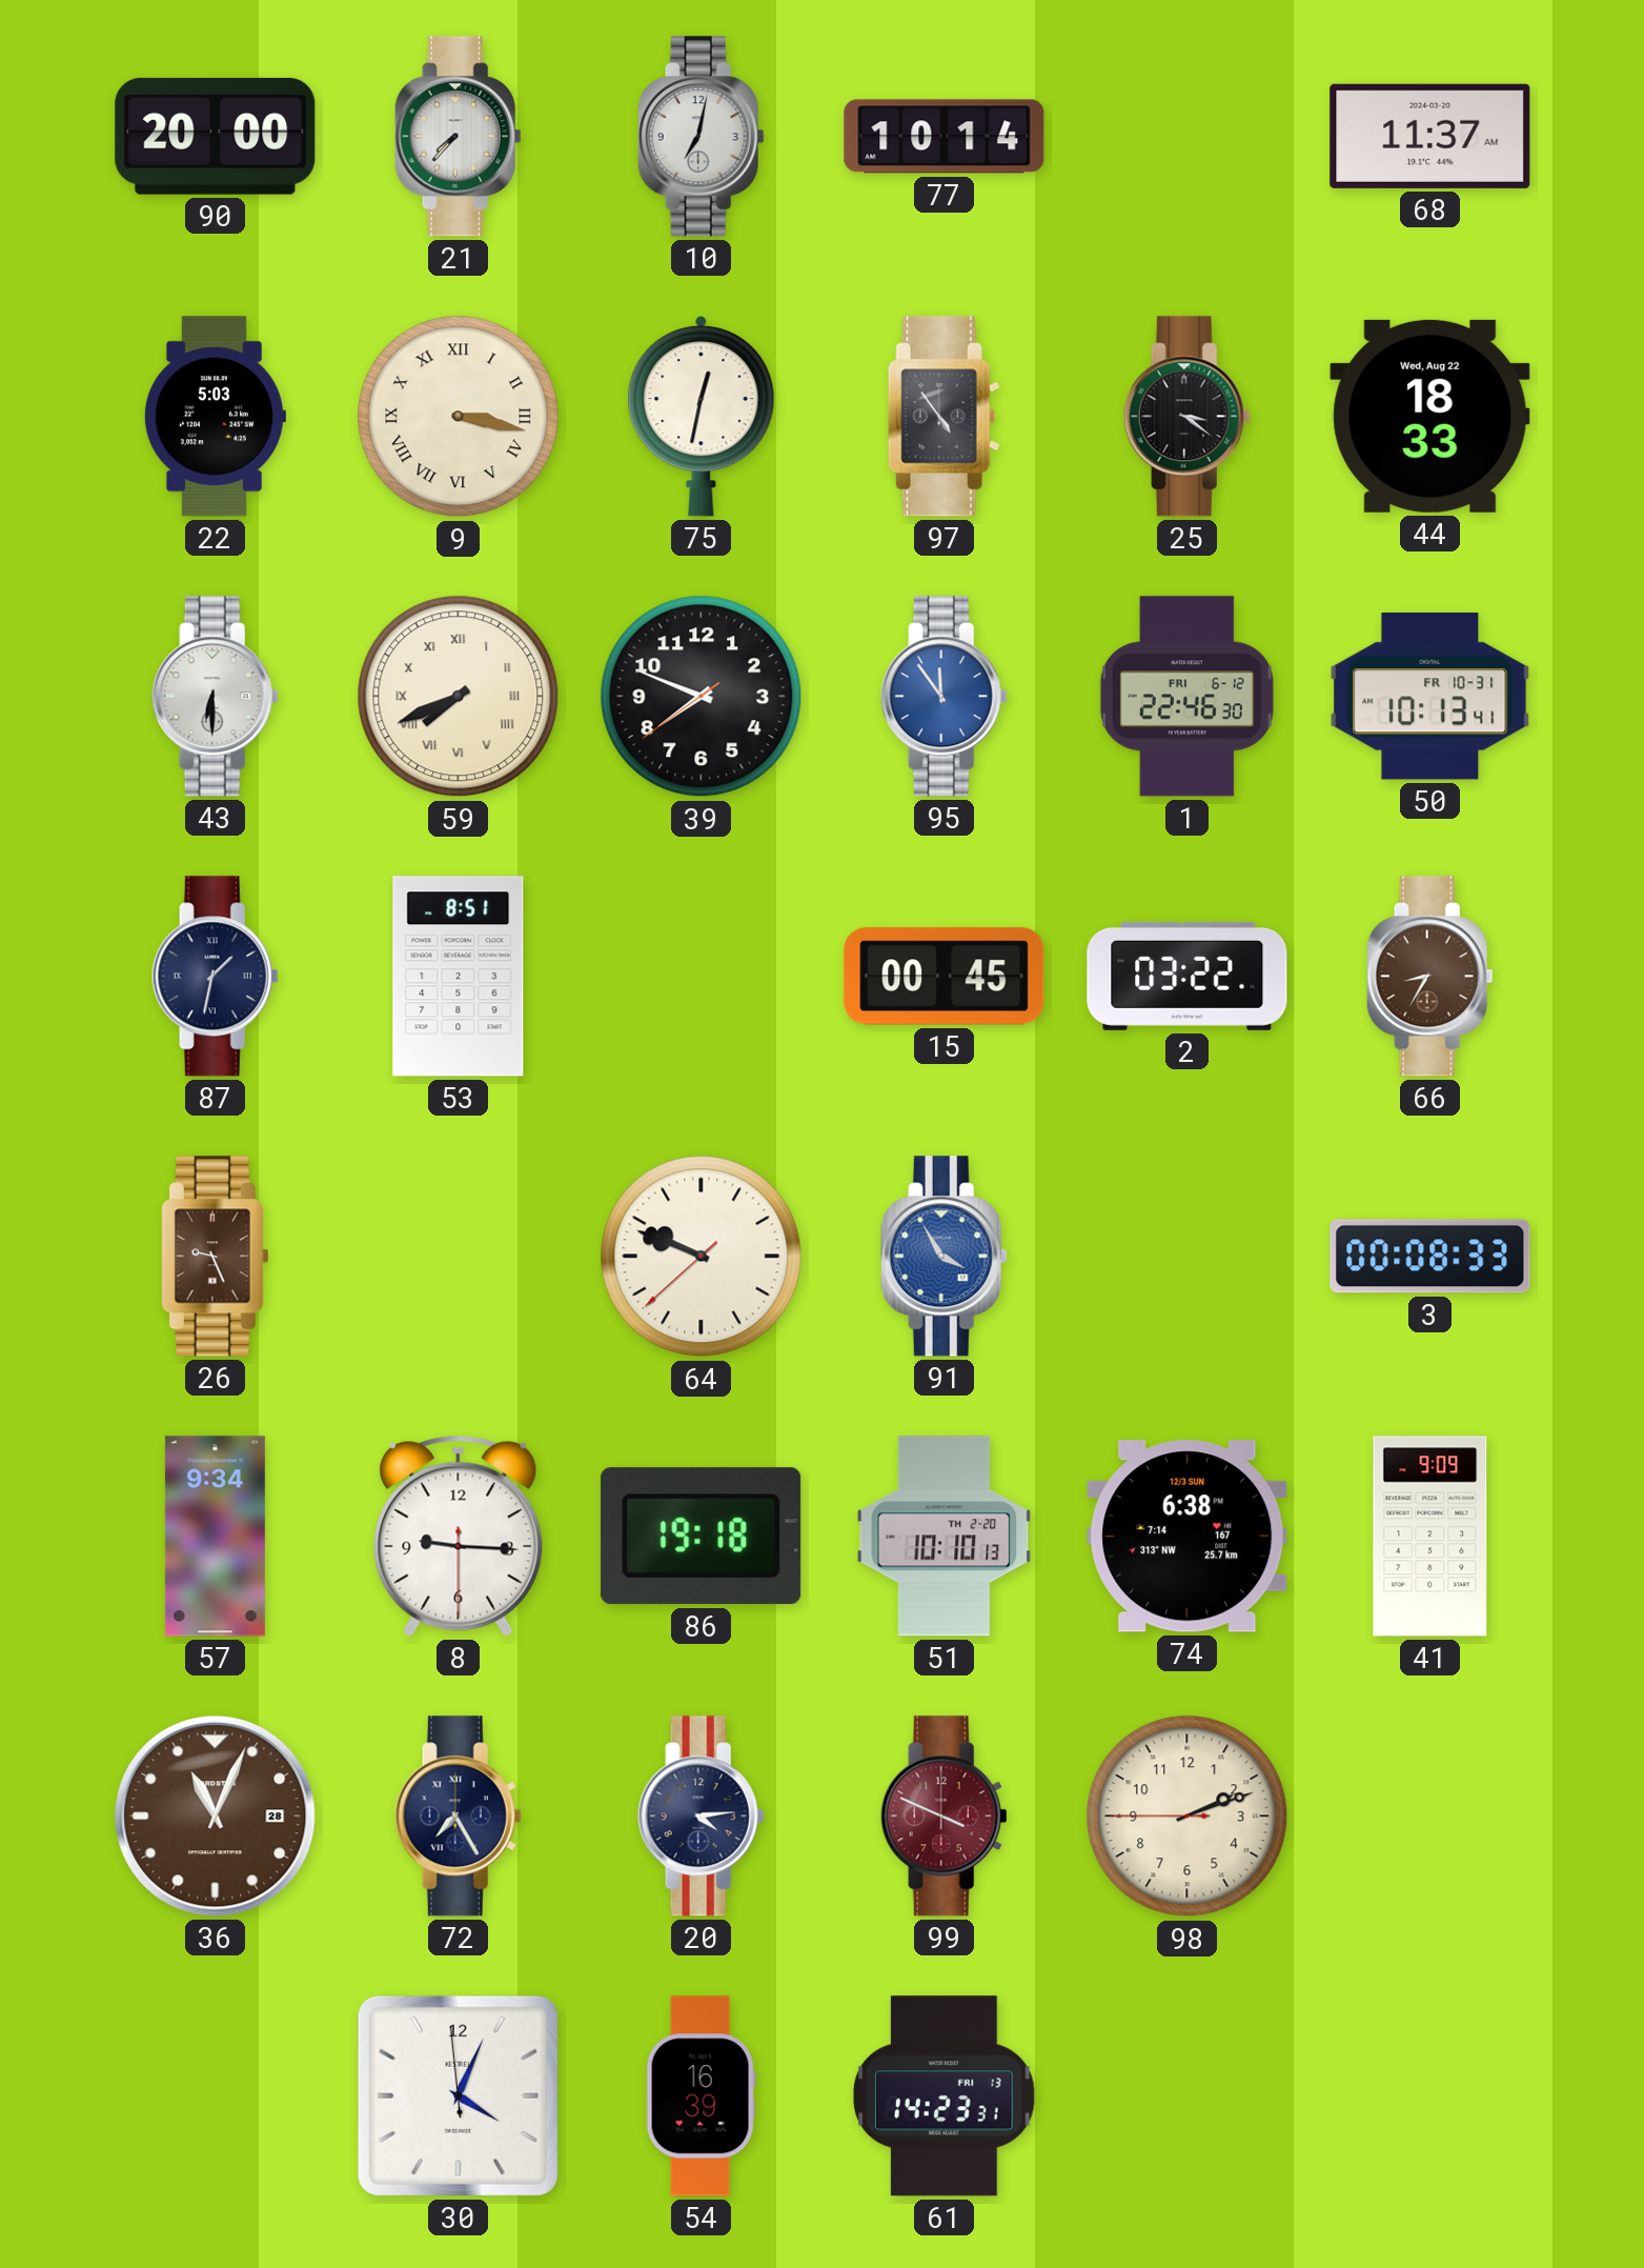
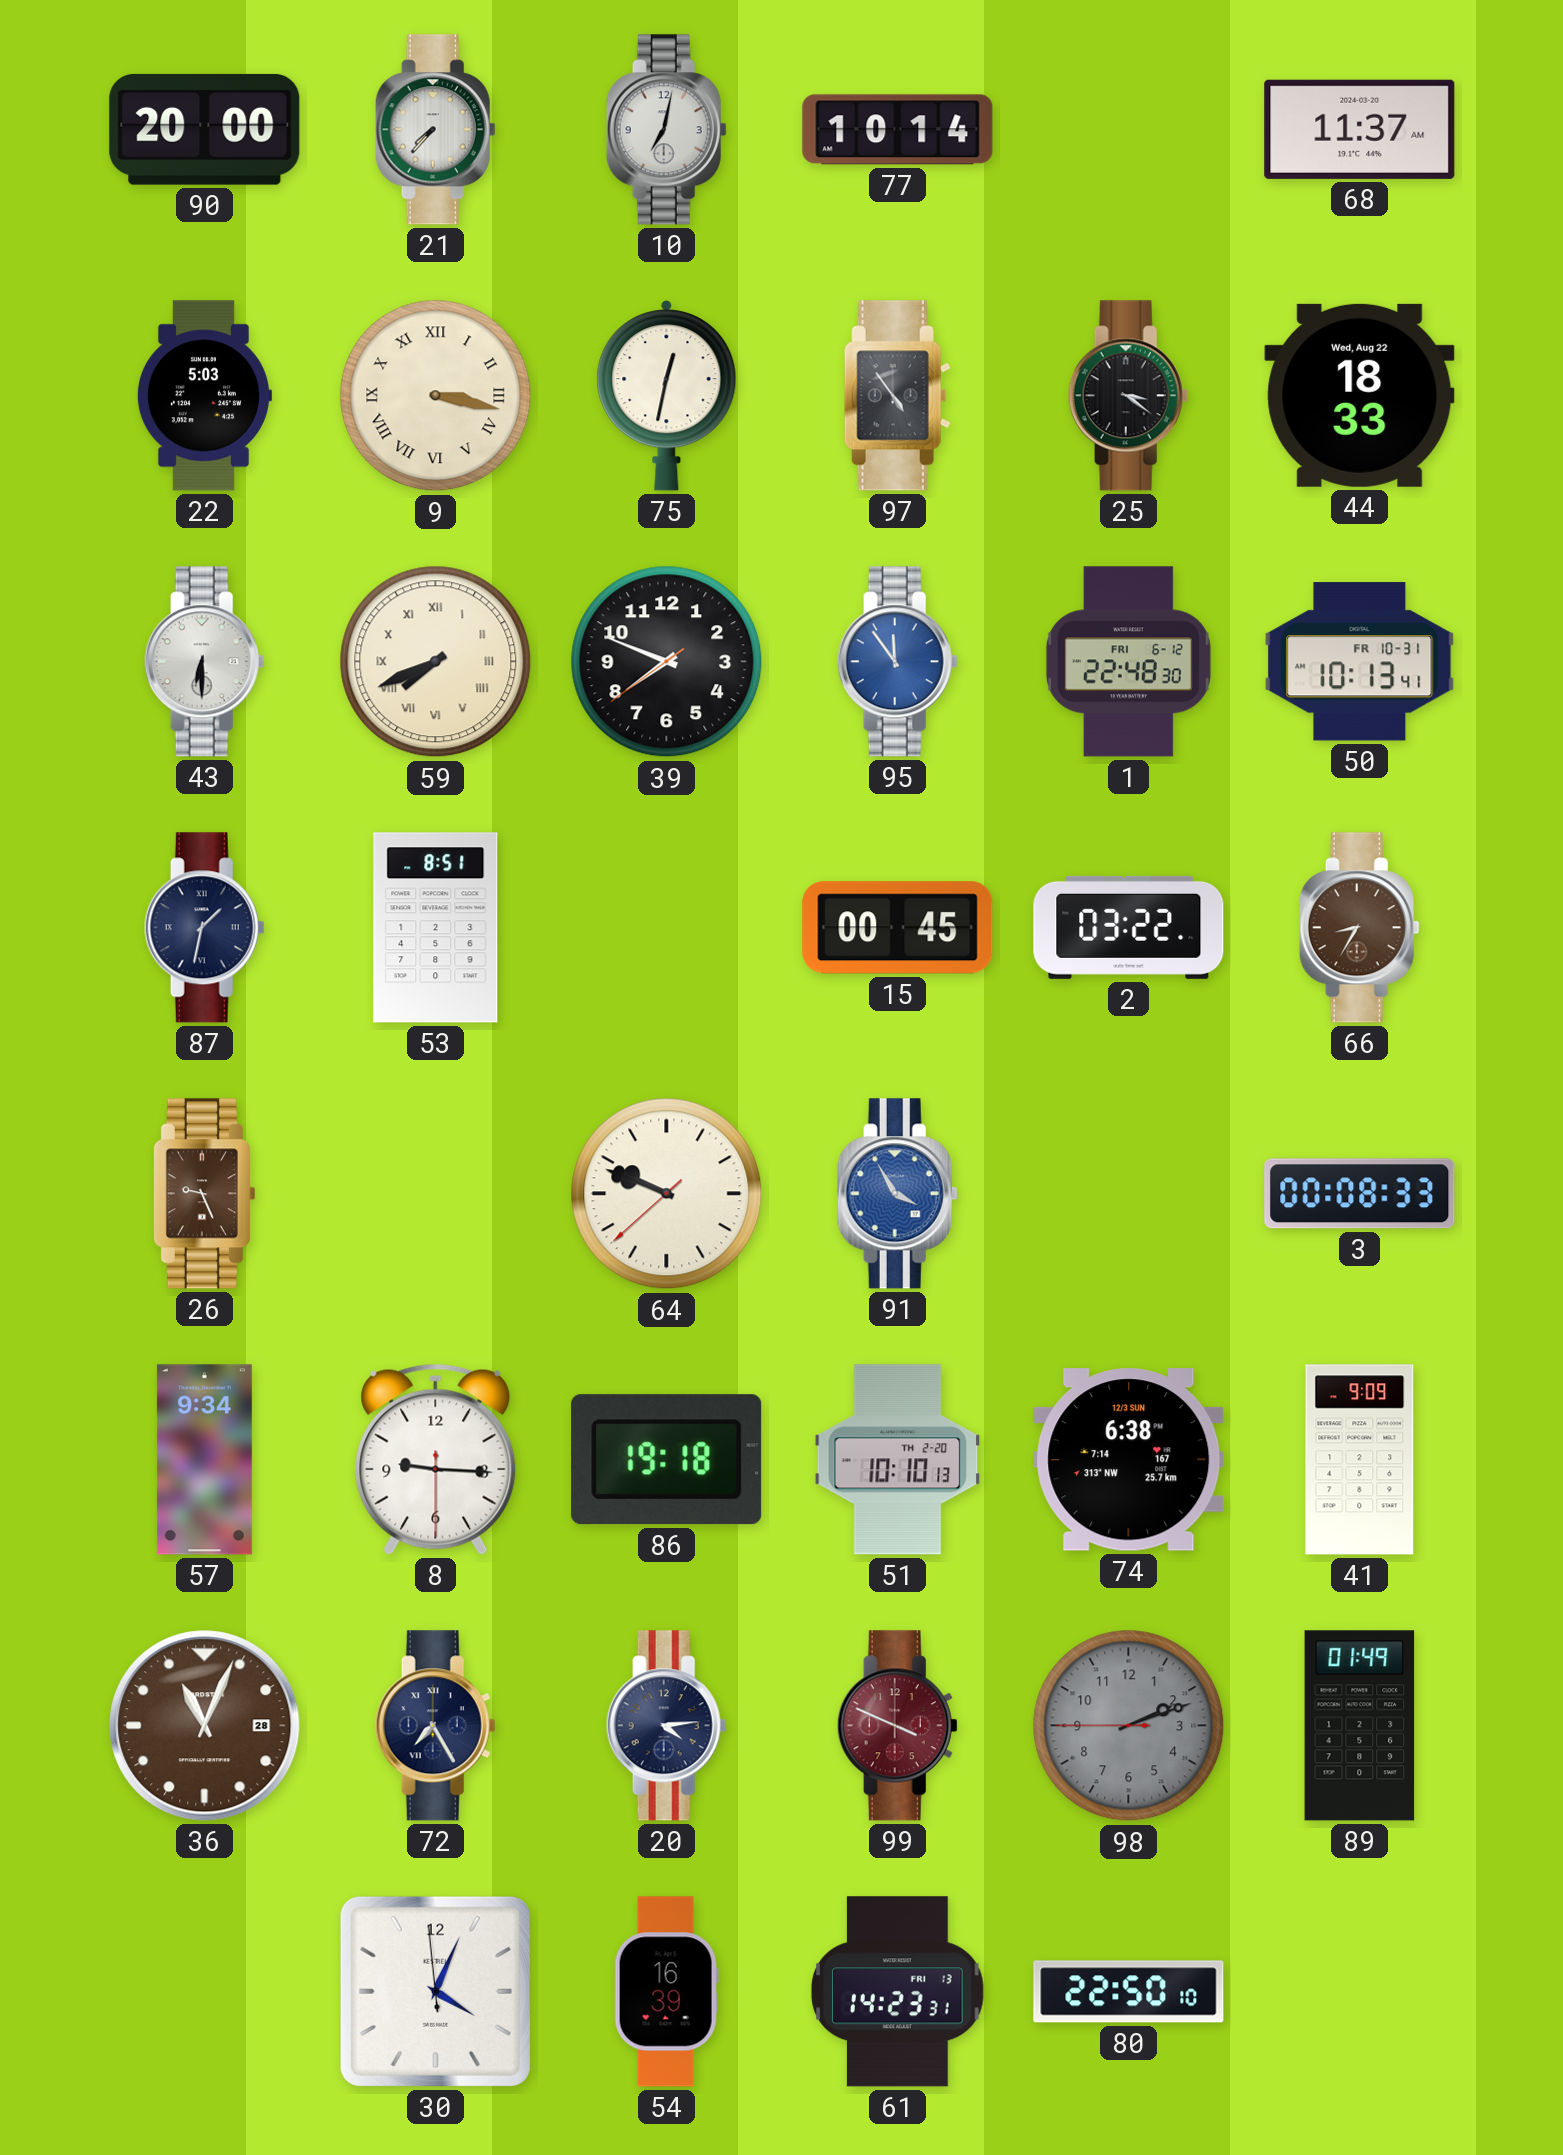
1: 22:46 -> 22:48 (1128, 662)
98 dial: cream -> grey (1129, 1726)
89: none -> 01:49 (1360, 1726)
80: none -> 22:50 (1129, 1992)
